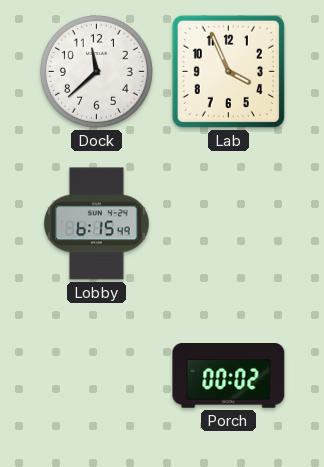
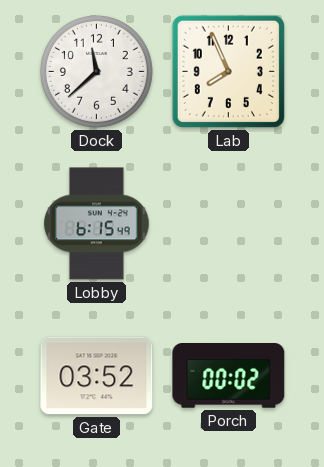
Lab: 3:56 -> 7:56 (228, 71)
Gate: none -> 03:52 (97, 376)
